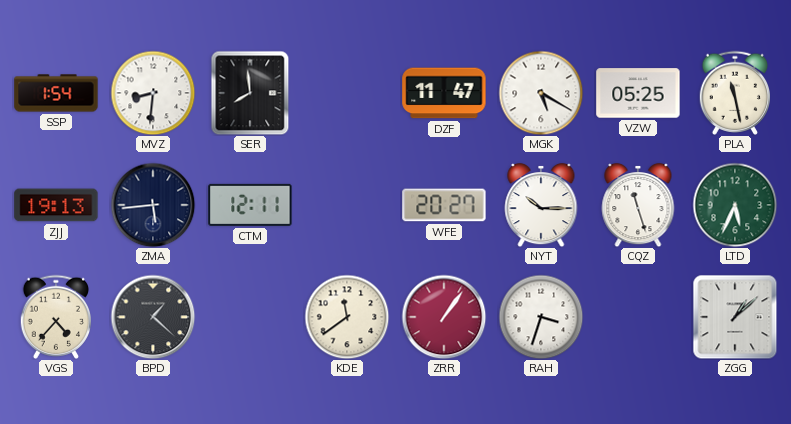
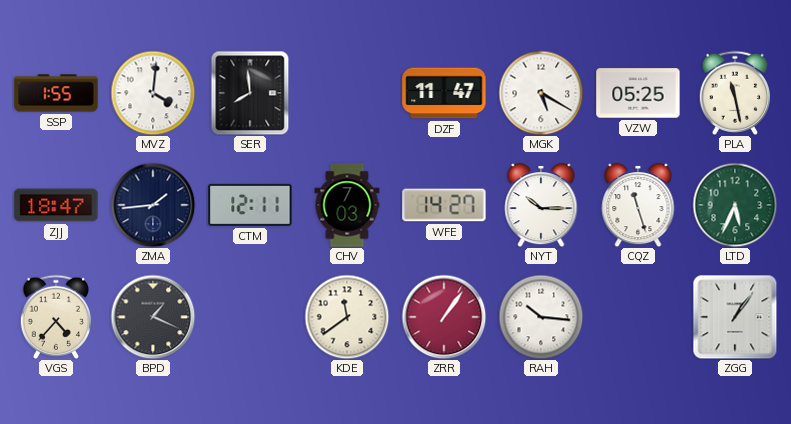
SSP: 1:54 -> 1:55 (56, 93)
MVZ: 8:31 -> 4:01 (153, 93)
ZJJ: 19:13 -> 18:47 (56, 205)
ZMA: 5:44 -> 1:44 (153, 205)
CHV: none -> 7:03 (347, 205)
WFE: 20:27 -> 14:27 (444, 205)
BPD: 1:22 -> 1:19 (153, 317)
RAH: 3:33 -> 10:16 (541, 317)
ZGG: 1:08 -> 1:06 (735, 317)
